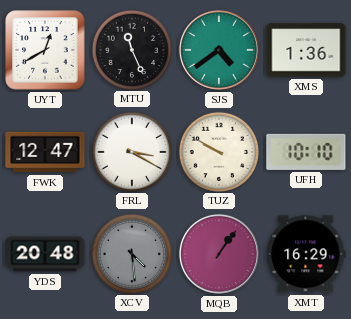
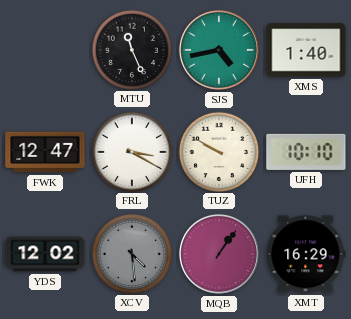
UYT: 12:40 -> none (45, 50)
SJS: 4:39 -> 4:43 (219, 50)
XMS: 1:36 -> 1:40 (306, 50)
YDS: 20:48 -> 12:02 (45, 254)
